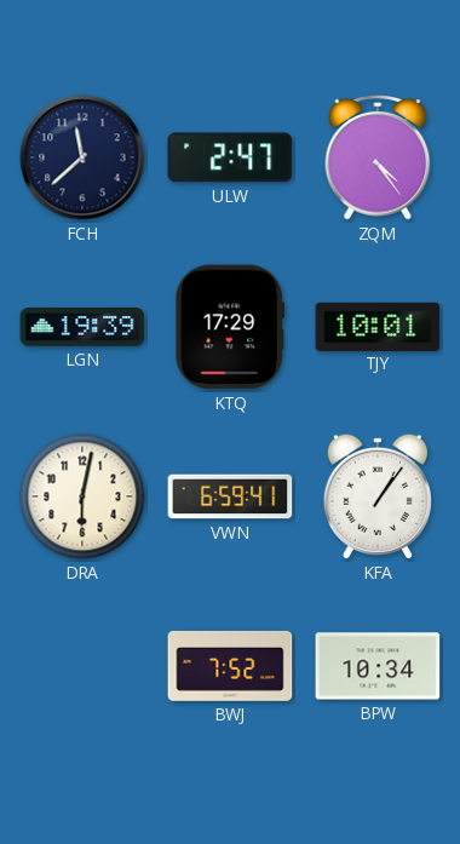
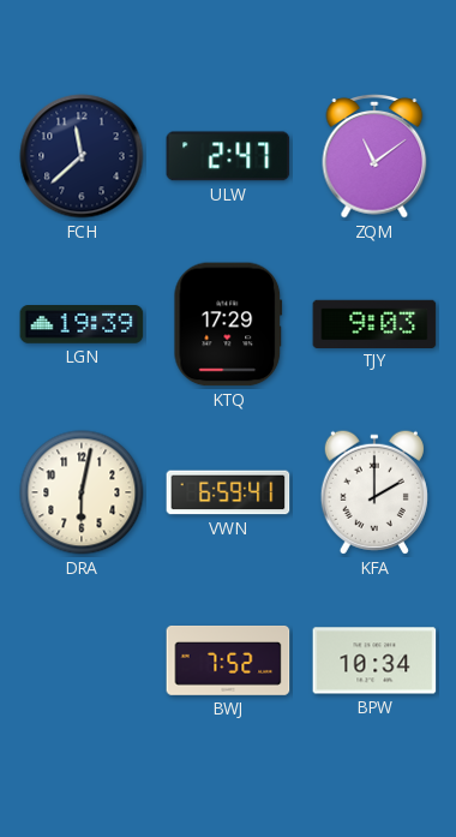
ZQM: 4:24 -> 11:09 (374, 157)
TJY: 10:01 -> 9:03 (374, 323)
KFA: 1:06 -> 2:00 (374, 492)
